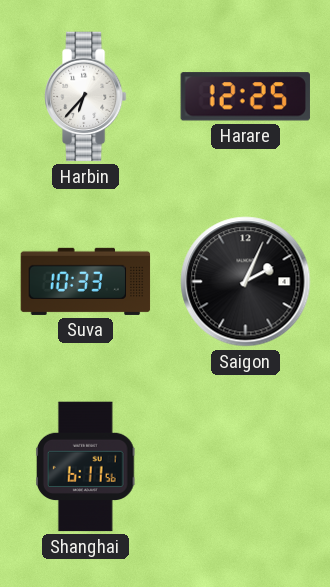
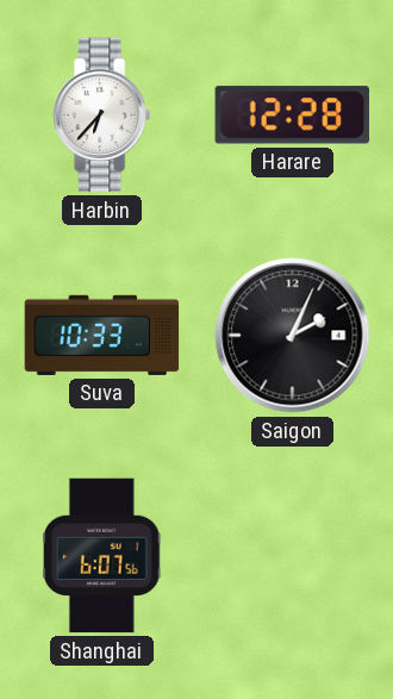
Harare: 12:25 -> 12:28 (292, 116)
Shanghai: 6:11 -> 6:07 (101, 556)
